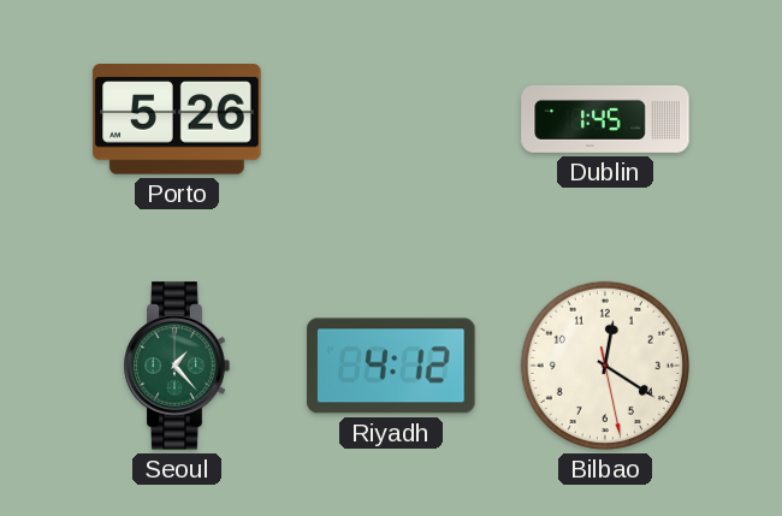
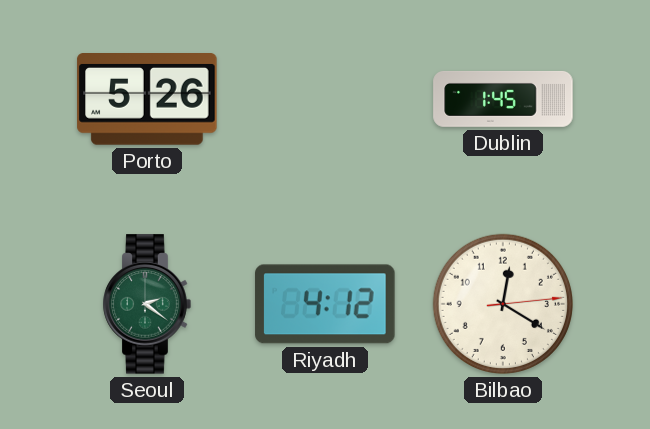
Seoul: 1:23 -> 2:21 (147, 304)
Bilbao: 12:20:28 -> 12:20:14 (503, 304)
